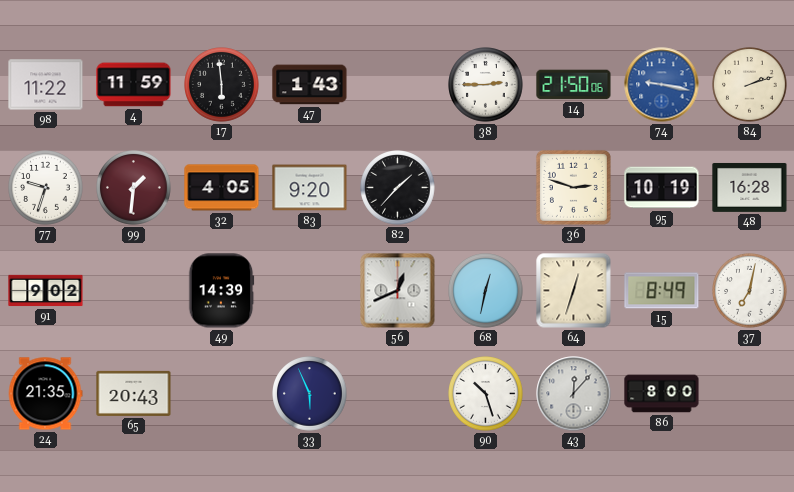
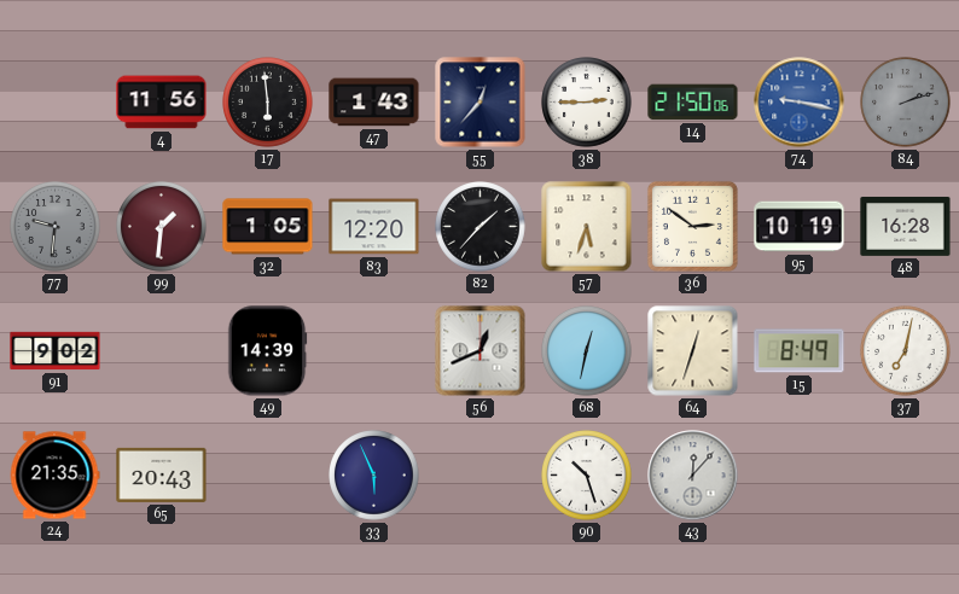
98: 11:22 -> none (46, 85)
4: 11:59 -> 11:56 (162, 103)
55: none -> 12:37 (481, 103)
84 dial: cream -> grey (906, 103)
77: 9:33 -> 9:31 (56, 227)
77 dial: white -> grey (56, 227)
32: 4:05 -> 1:05 (268, 227)
83: 9:20 -> 12:20 (374, 227)
57: none -> 5:33 (587, 227)
36: 2:48 -> 2:51 (692, 226)
86: 8:00 -> none (662, 394)
